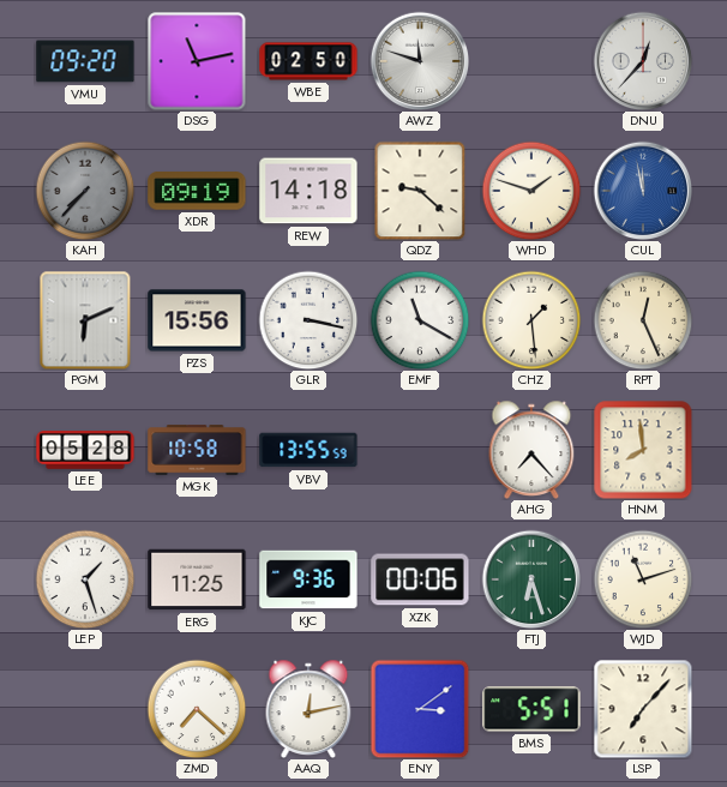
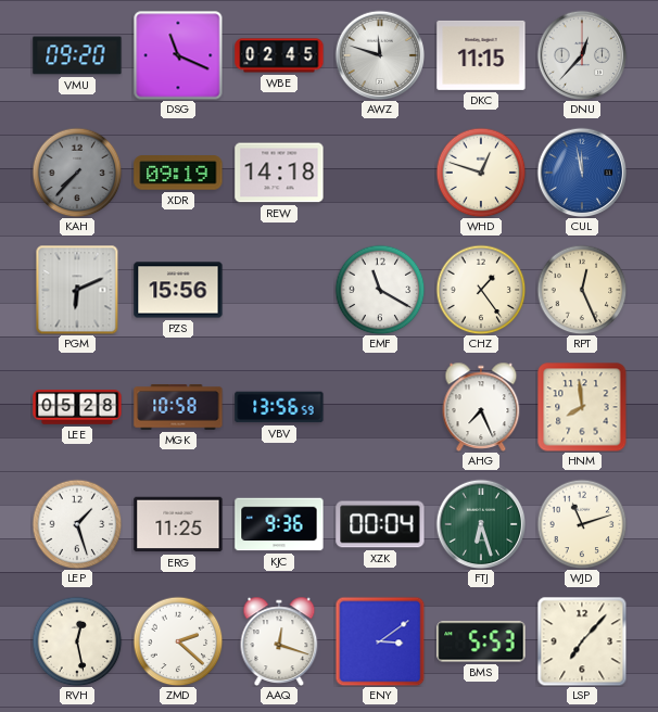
DSG: 11:13 -> 11:19 (178, 55)
WBE: 02:50 -> 02:45 (279, 55)
DKC: none -> 11:15 (481, 55)
QDZ: 9:22 -> none (420, 191)
WHD: 1:48 -> 12:48 (481, 173)
GLR: 3:17 -> none (308, 320)
CHZ: 1:29 -> 1:24 (481, 290)
VBV: 13:55 -> 13:56 (279, 407)
AHG: 7:23 -> 7:26 (481, 407)
XZK: 00:06 -> 00:04 (380, 524)
RVH: none -> 12:28 (77, 641)
ZMD: 7:22 -> 2:22 (178, 641)
AAQ: 12:13 -> 12:18 (279, 641)
BMS: 5:51 -> 5:53 (481, 641)
